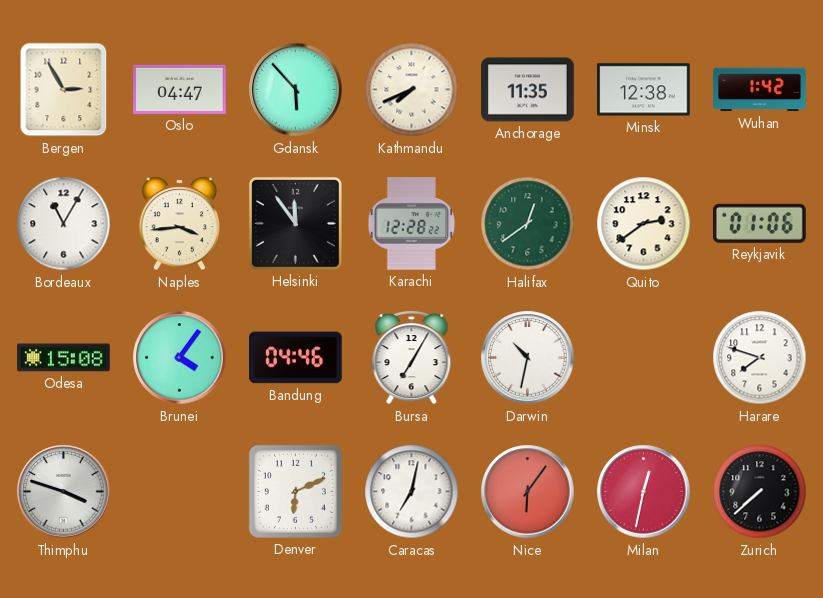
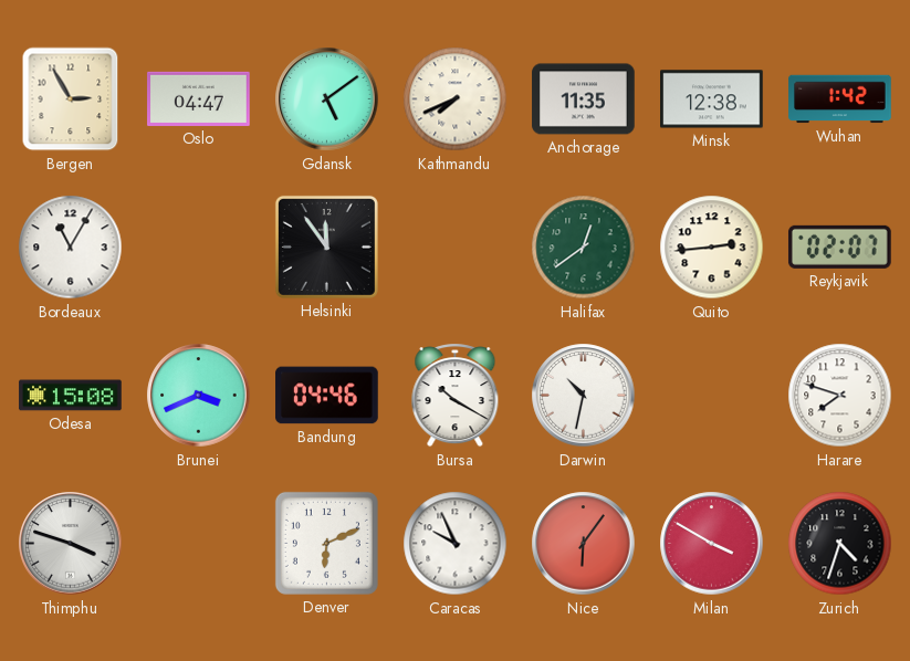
Gdansk: 5:53 -> 5:09 (327, 99)
Naples: 3:44 -> none (180, 224)
Karachi: 12:28 -> none (412, 224)
Quito: 2:39 -> 2:44 (712, 248)
Reykjavik: 01:06 -> 02:07 (840, 246)
Brunei: 4:06 -> 3:41 (199, 396)
Bursa: 7:05 -> 10:20 (456, 396)
Caracas: 7:02 -> 9:56 (456, 544)
Milan: 12:32 -> 3:50 (712, 544)
Zurich: 7:38 -> 4:33 (840, 544)
